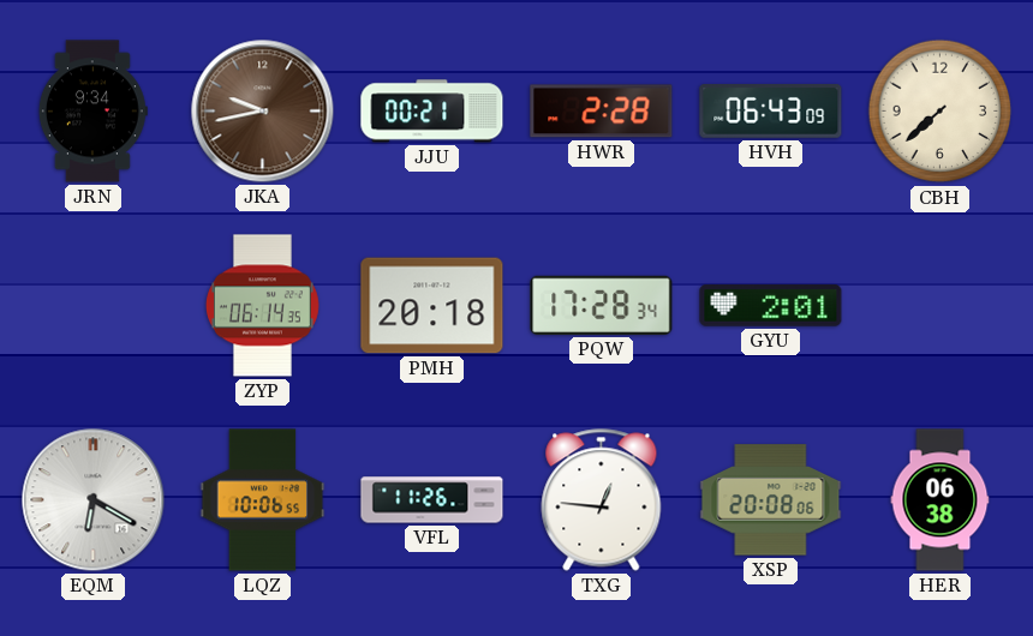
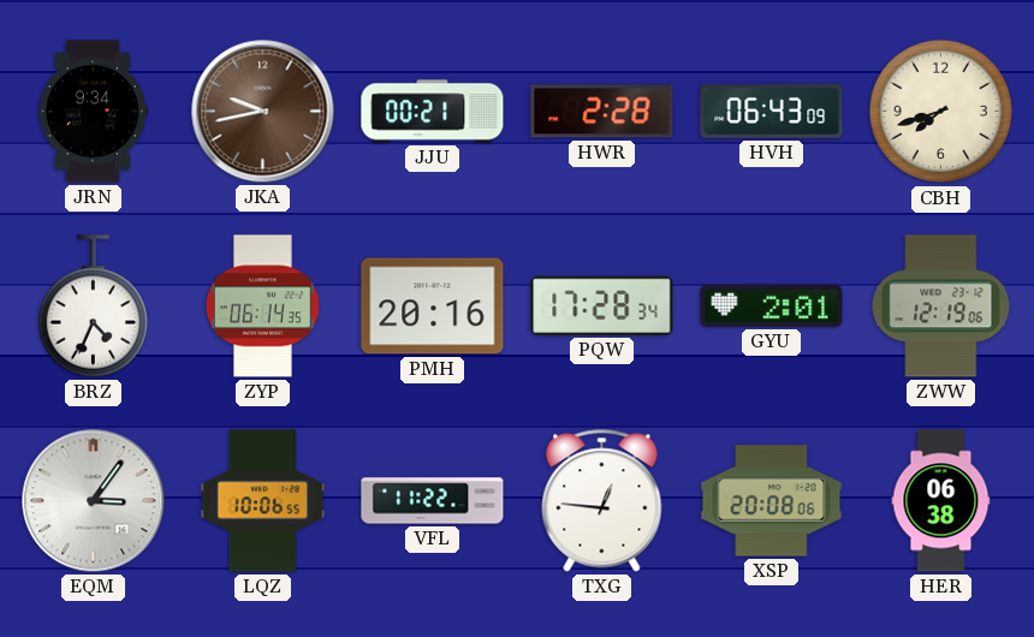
CBH: 7:38 -> 7:42 (941, 112)
BRZ: none -> 4:34 (94, 306)
PMH: 20:18 -> 20:16 (433, 306)
ZWW: none -> 12:19 (941, 306)
EQM: 6:20 -> 3:06 (94, 501)
VFL: 11:26 -> 11:22 (433, 501)
